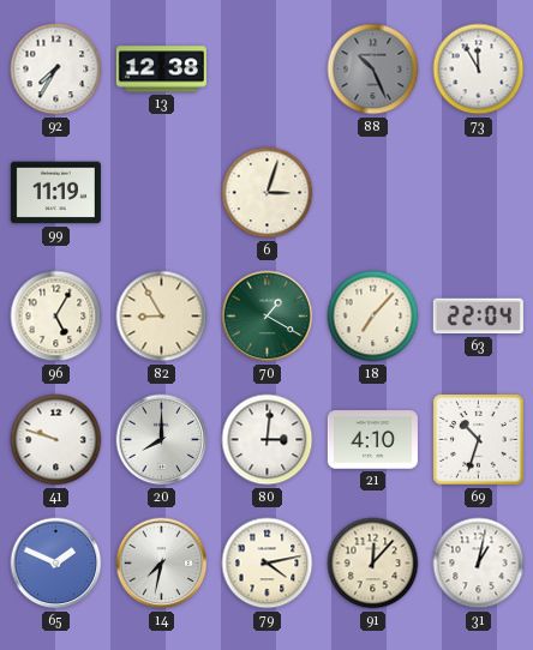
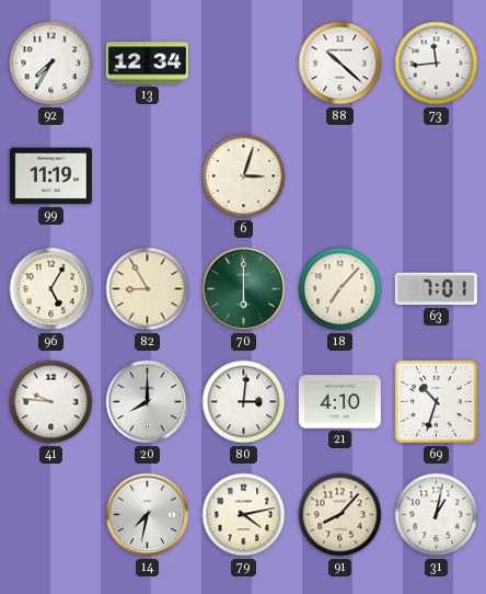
13: 12:38 -> 12:34 (147, 64)
88: 10:26 -> 10:22 (340, 64)
88 dial: grey -> white (340, 64)
73: 11:55 -> 11:44 (437, 64)
70: 1:20 -> 6:00 (244, 289)
63: 22:04 -> 7:01 (436, 289)
41: 9:48 -> 9:46 (51, 402)
65: 1:49 -> none (56, 564)
91: 12:07 -> 8:07 (340, 515)
